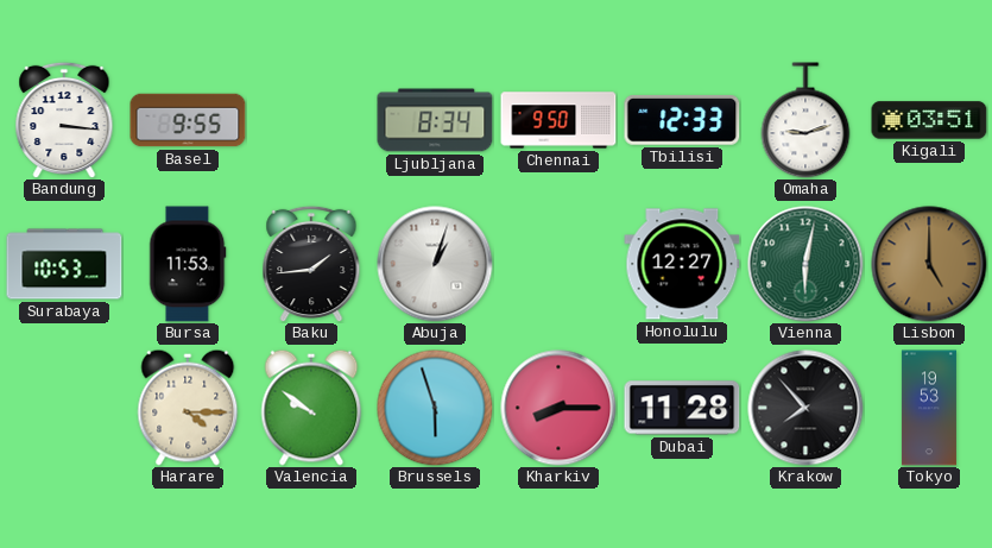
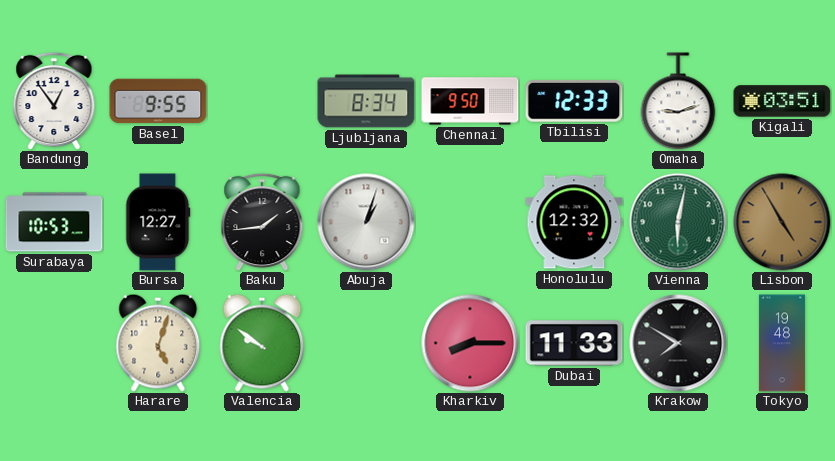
Bandung: 3:16 -> 12:54 (54, 101)
Bursa: 11:53 -> 12:27 (158, 222)
Honolulu: 12:27 -> 12:32 (574, 222)
Lisbon: 5:00 -> 4:55 (782, 222)
Harare: 4:15 -> 5:03 (158, 343)
Brussels: 5:57 -> none (435, 408)
Dubai: 11:28 -> 11:33 (574, 343)
Krakow: 7:53 -> 7:50 (678, 343)
Tokyo: 19:53 -> 19:48 (782, 343)
